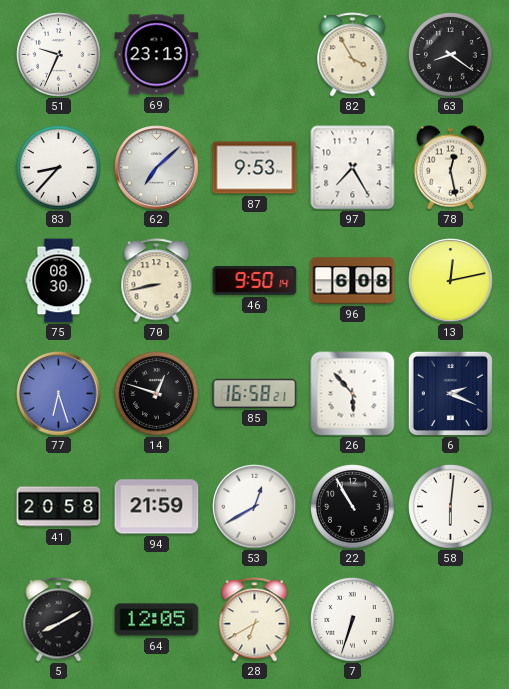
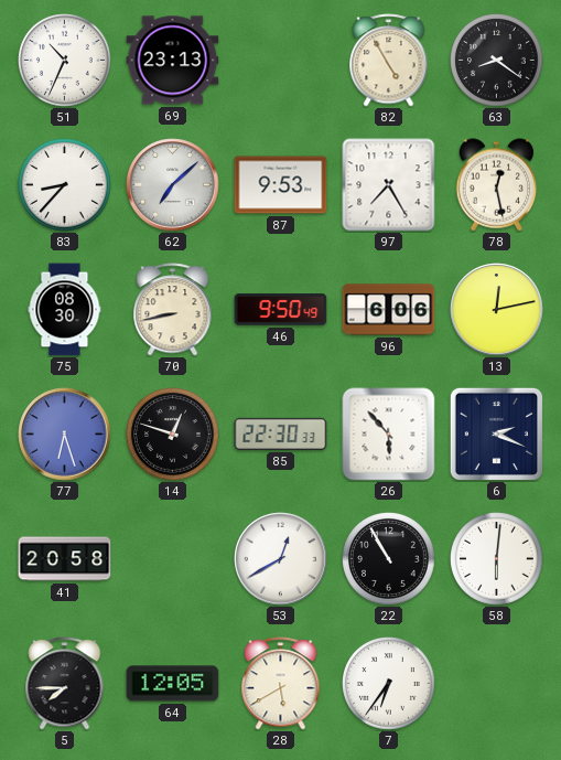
51: 9:34 -> 10:34 (65, 61)
82: 3:55 -> 4:55 (389, 61)
46: 9:50:14 -> 9:50:49 (281, 310)
96: 6:08 -> 6:06 (389, 310)
85: 16:58 -> 22:30 (281, 433)
94: 21:59 -> none (157, 507)
5: 8:10 -> 7:45 (65, 684)
28: 6:40 -> 5:40 (281, 684)
7: 6:33 -> 6:36 (389, 684)
